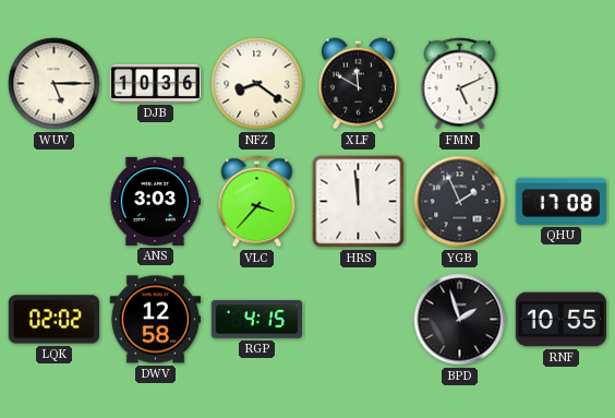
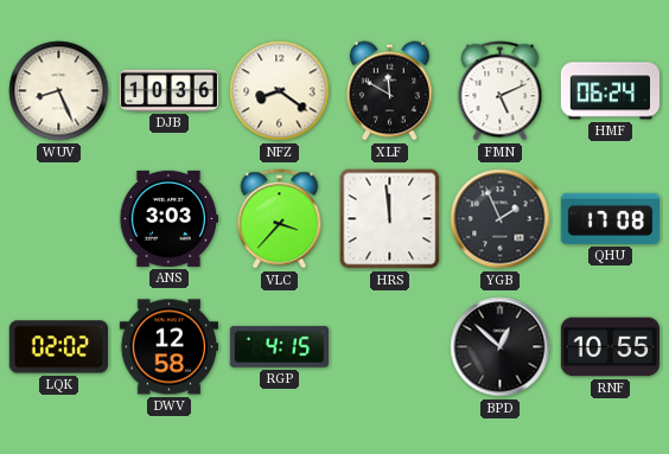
WUV: 5:15 -> 8:26 (59, 91)
HMF: none -> 06:24 (610, 91)
BPD: 1:57 -> 12:52 (501, 347)
